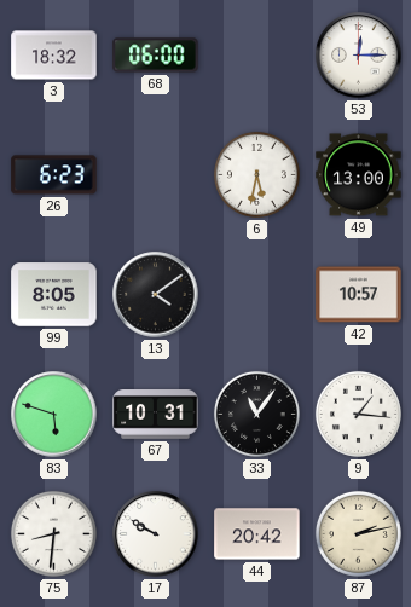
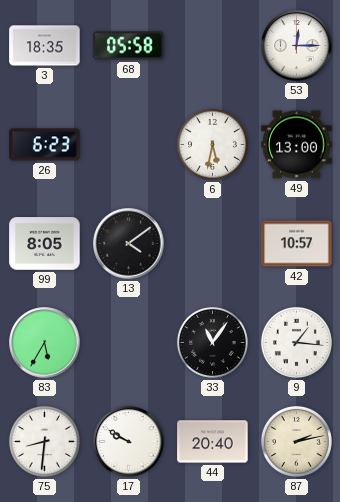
3: 18:32 -> 18:35 (45, 46)
68: 06:00 -> 05:58 (129, 46)
83: 5:48 -> 5:35 (45, 343)
67: 10:31 -> none (156, 415)
44: 20:42 -> 20:40 (213, 442)
